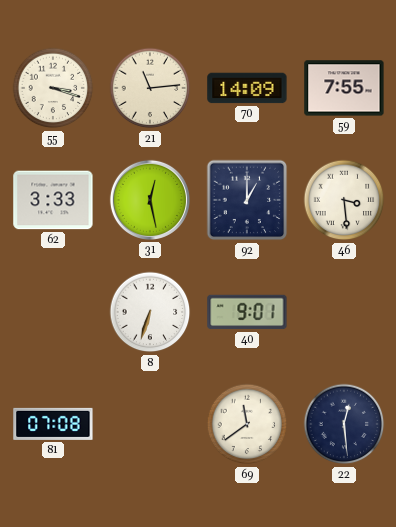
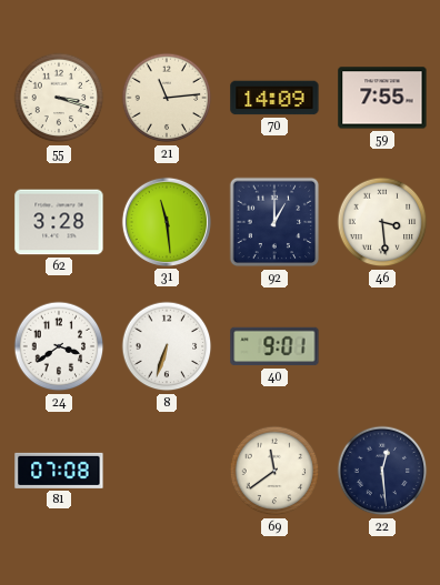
62: 3:33 -> 3:28 (59, 222)
31: 12:28 -> 11:29 (167, 222)
24: none -> 3:39 (59, 346)
